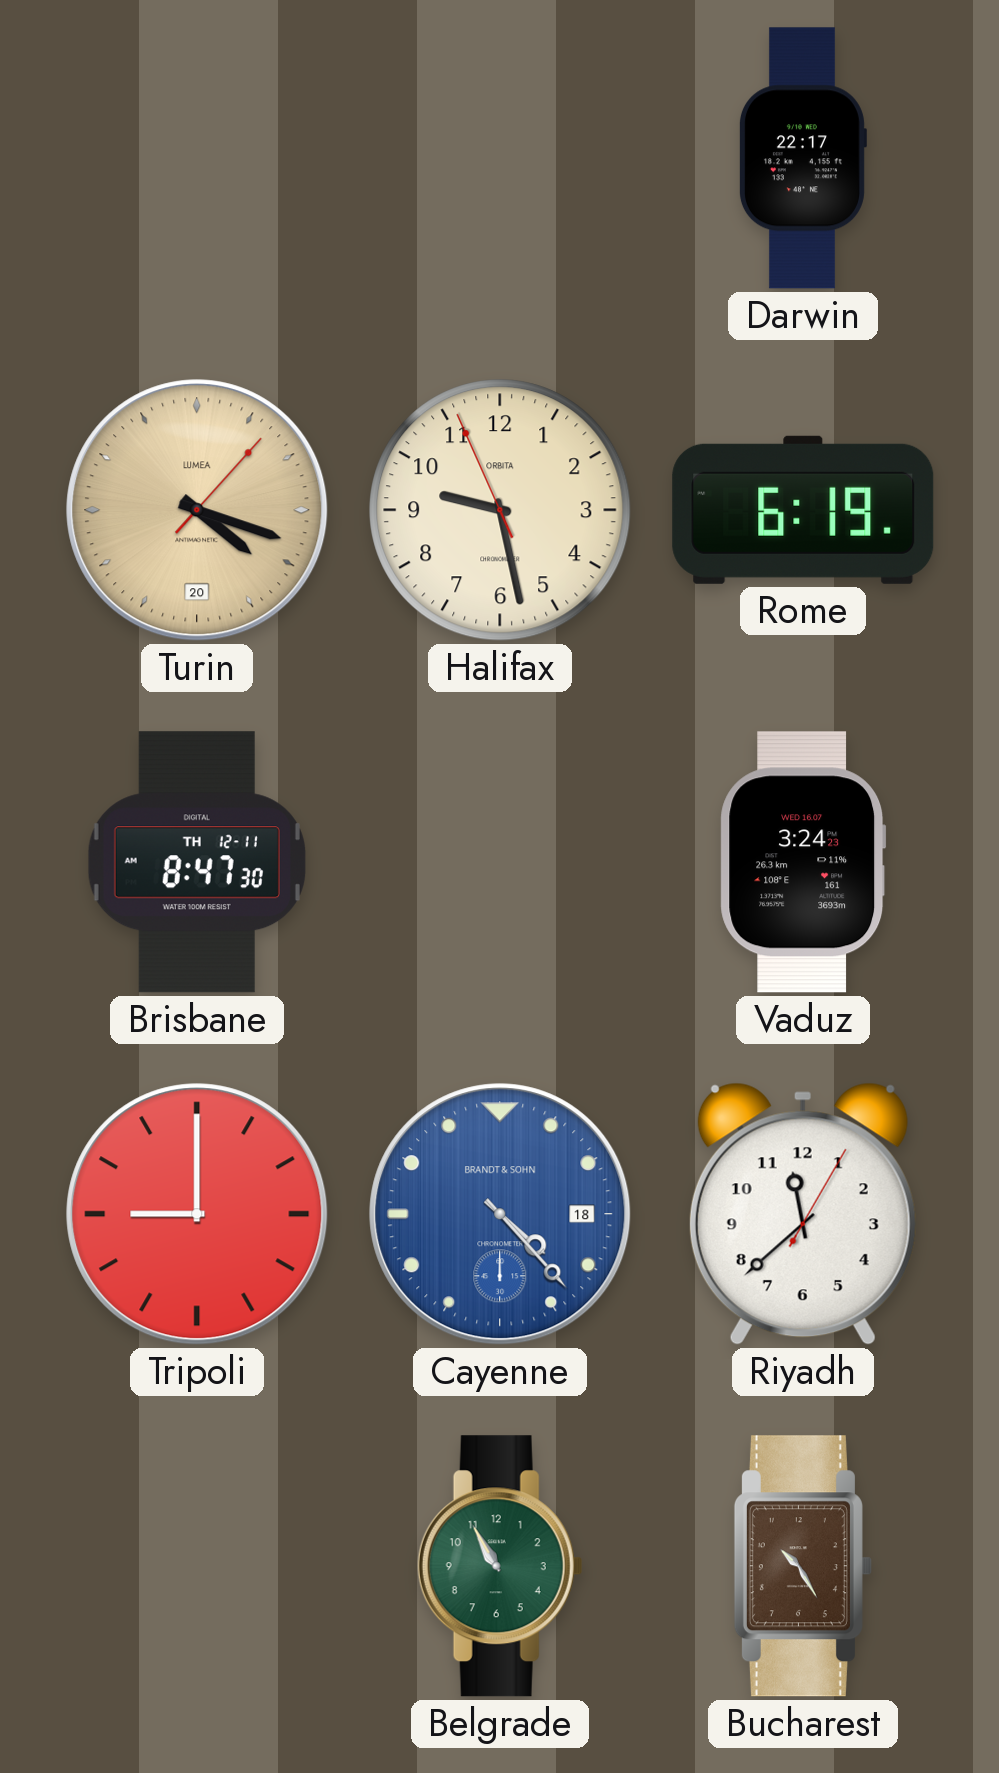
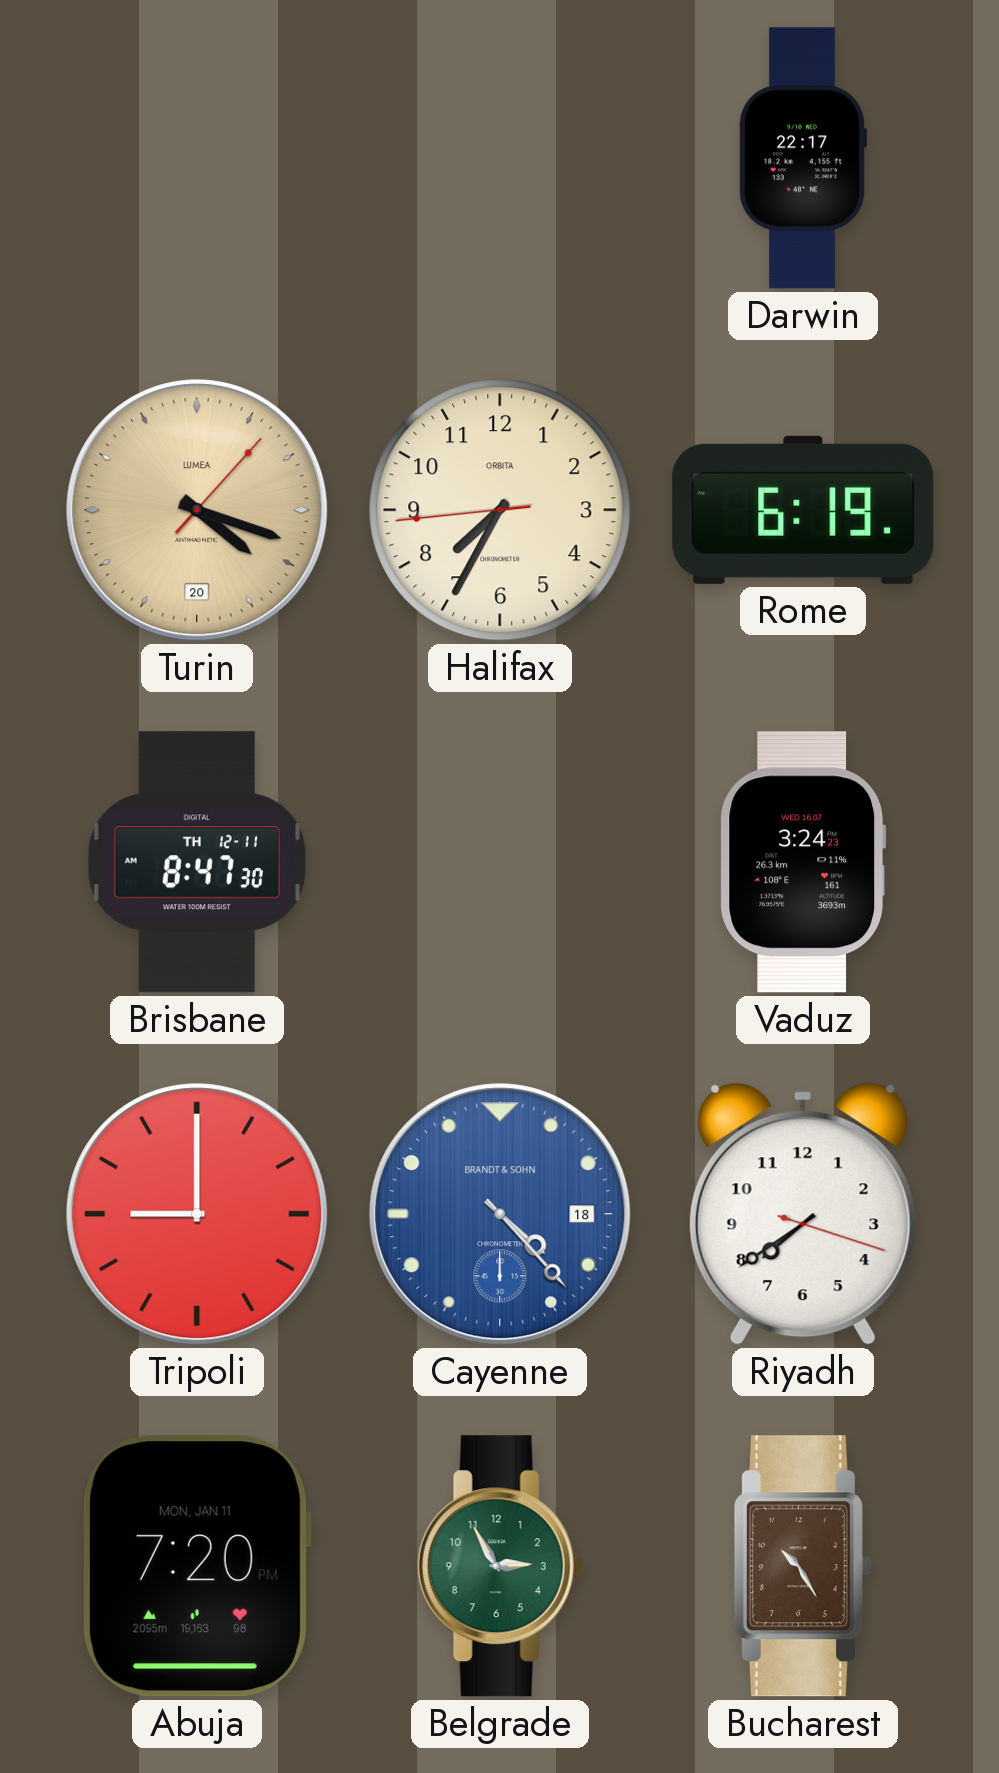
Halifax: 9:27 -> 7:34 (500, 510)
Riyadh: 11:38 -> 7:39 (803, 1214)
Abuja: none -> 7:20 (196, 1566)
Belgrade: 10:55 -> 2:55 (500, 1566)
